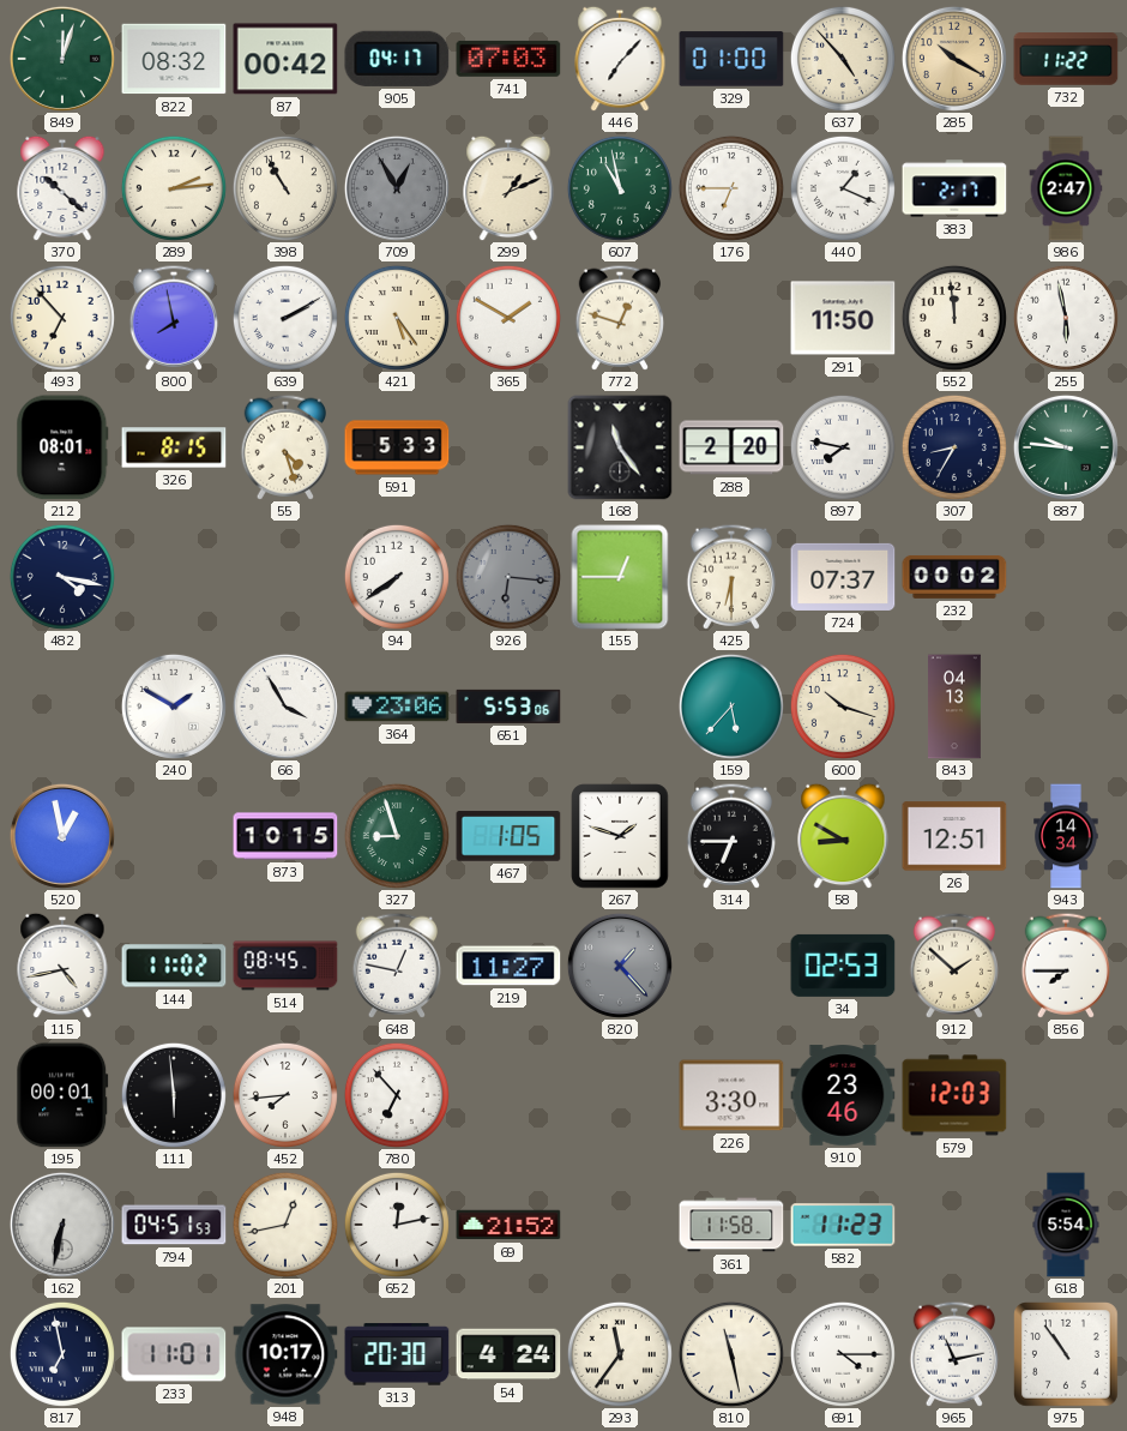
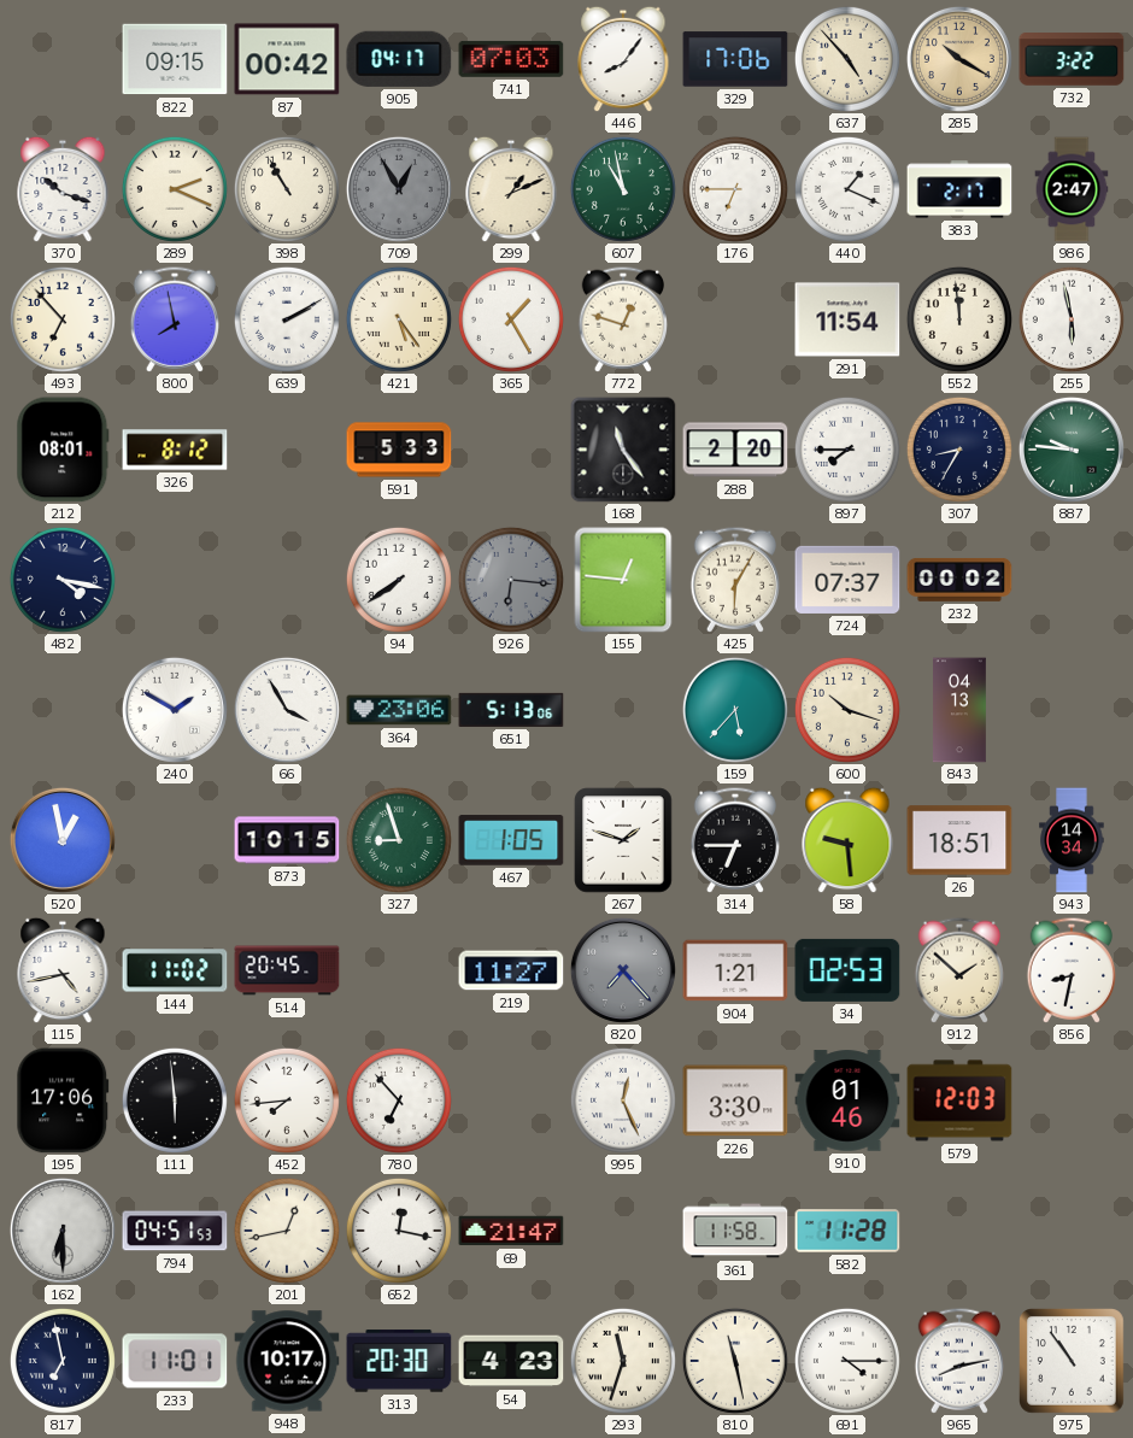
849: 12:03 -> none (62, 59)
822: 08:32 -> 09:15 (175, 59)
446: 7:07 -> 8:06 (623, 59)
329: 01:00 -> 17:06 (735, 59)
732: 11:22 -> 3:22 (1072, 59)
370: 10:22 -> 10:18 (63, 189)
289: 2:14 -> 2:19 (175, 189)
365: 1:50 -> 1:25 (511, 319)
291: 11:50 -> 11:54 (847, 319)
326: 8:15 -> 8:12 (175, 450)
55: 4:27 -> none (284, 447)
897: 7:47 -> 7:45 (847, 450)
155: 12:45 -> 12:46 (623, 580)
425: 6:30 -> 6:05 (734, 580)
651: 5:53 -> 5:13 (511, 710)
58: 8:50 -> 9:29 (847, 840)
26: 12:51 -> 18:51 (959, 840)
514: 08:45 -> 20:45 (287, 970)
648: 12:47 -> none (396, 966)
820: 1:23 -> 7:23 (623, 970)
904: none -> 1:21 (735, 970)
856: 7:45 -> 8:32 (1070, 970)
195: 00:01 -> 17:06 (63, 1100)
995: none -> 12:26 (623, 1100)
910: 23:46 -> 01:46 (847, 1100)
162: 6:32 -> 6:30 (63, 1231)
652: 12:13 -> 12:17 (399, 1231)
69: 21:52 -> 21:47 (511, 1231)
582: 11:23 -> 11:28 (847, 1231)
618: 5:54 -> none (1066, 1225)
54: 4:24 -> 4:23 (511, 1361)
293: 11:36 -> 11:33 (623, 1361)
965: 11:13 -> 8:13 (958, 1361)
